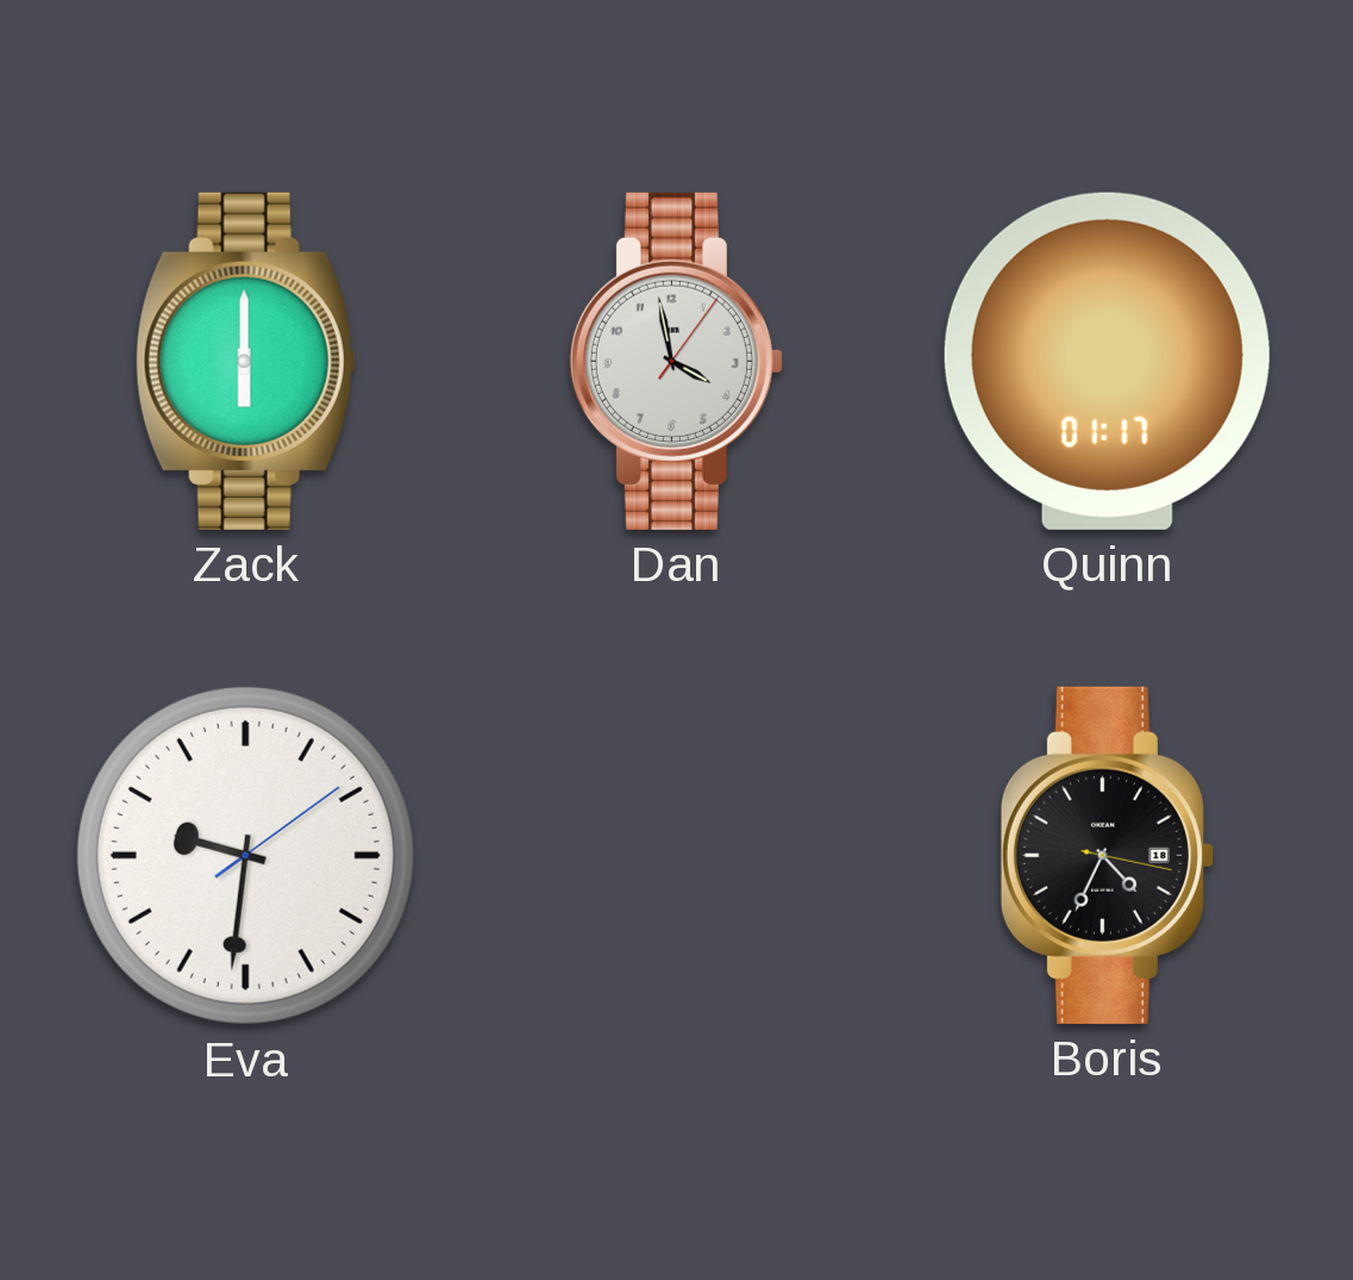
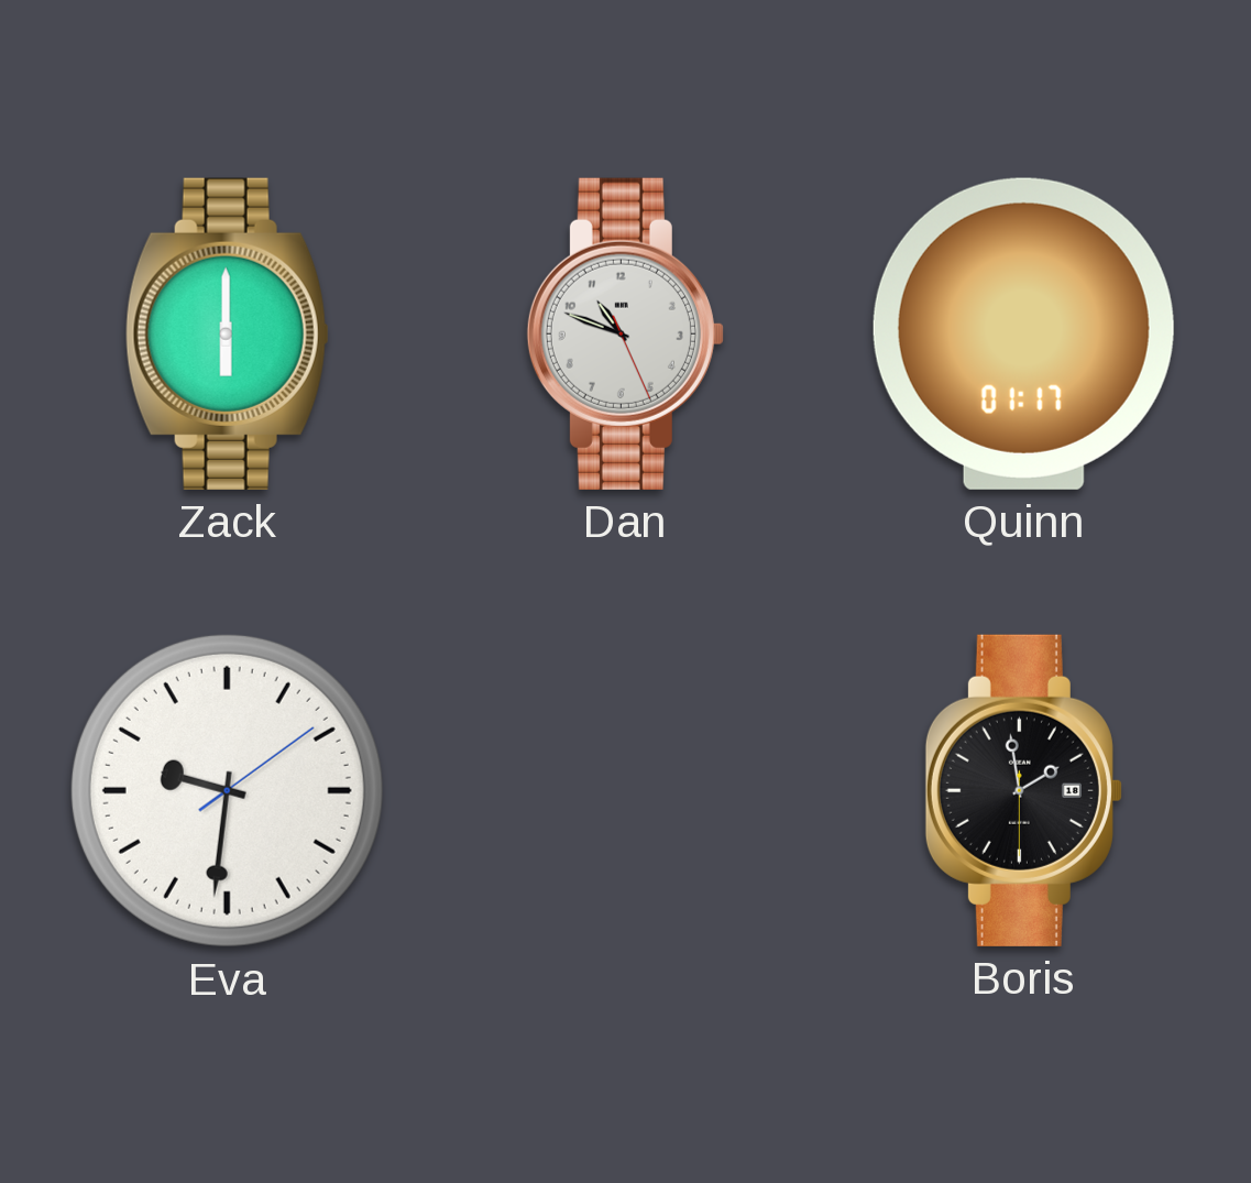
Dan: 3:58 -> 10:48 (625, 333)
Boris: 4:34 -> 1:58 (1023, 790)
